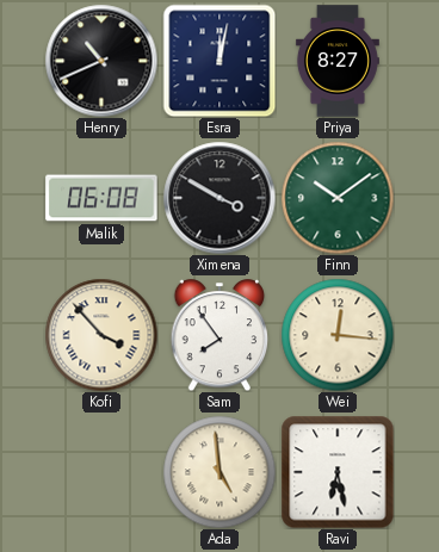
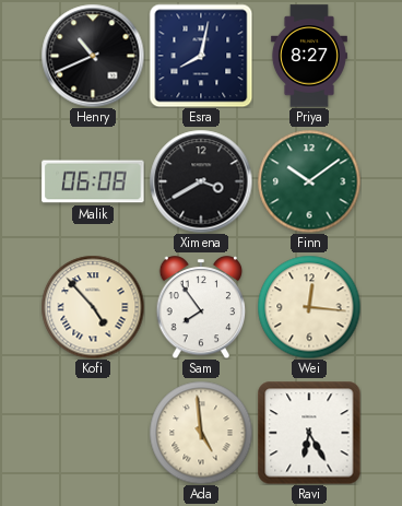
Esra: 12:02 -> 8:02 (201, 56)
Ximena: 3:50 -> 3:40 (201, 181)
Kofi: 3:53 -> 4:53 (93, 307)
Ravi: 6:28 -> 6:25 (309, 433)
